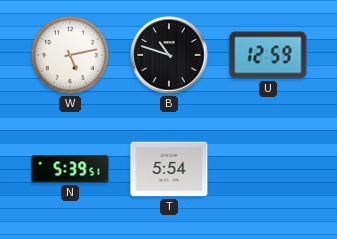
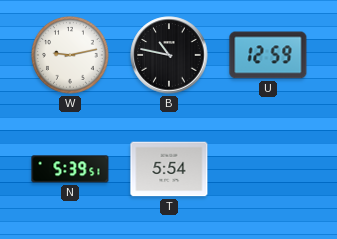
W: 5:13 -> 9:13 (71, 56)
B: 10:48 -> 10:47 (169, 55)
